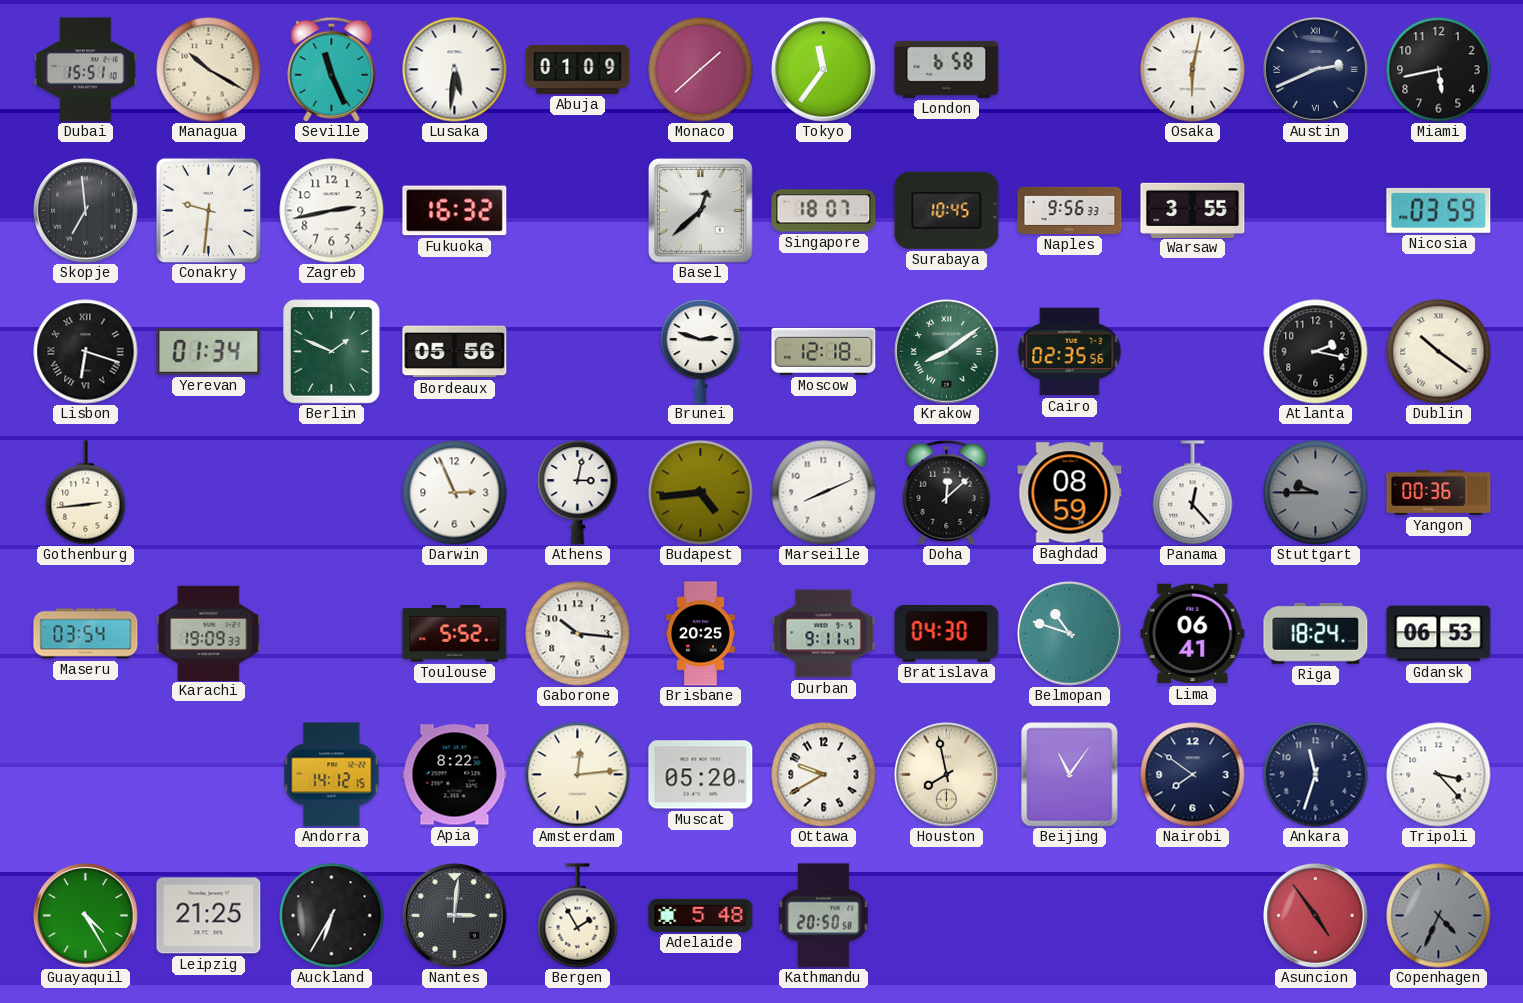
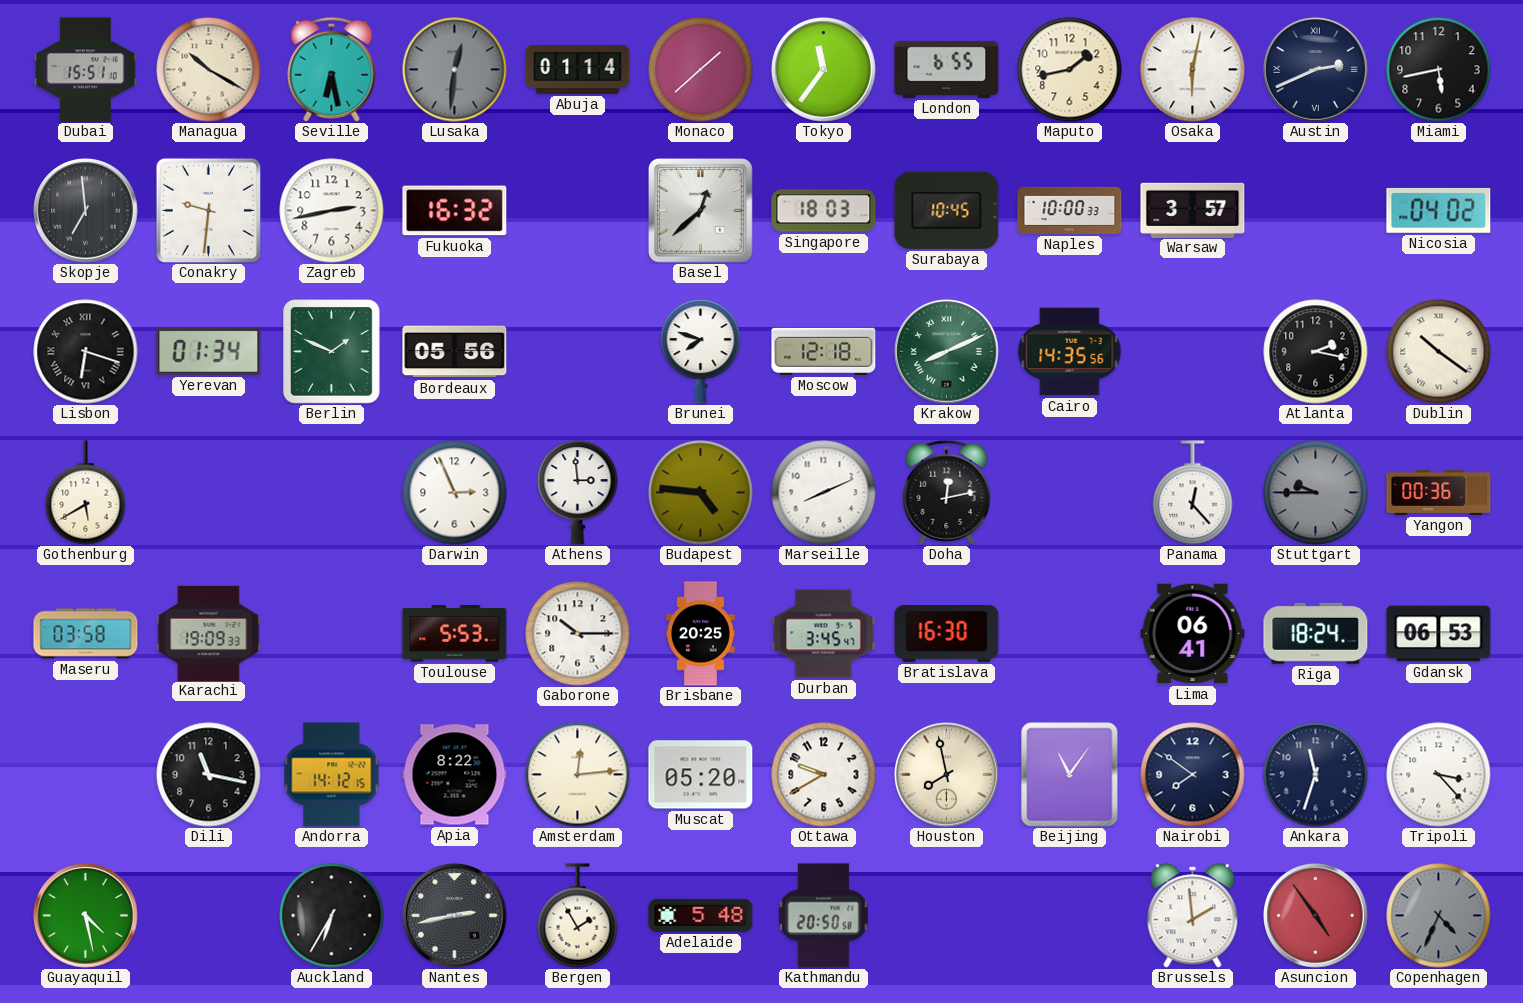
Seville: 11:26 -> 6:28 (332, 69)
Lusaka: 5:31 -> 12:31 (455, 70)
Lusaka dial: white -> grey (455, 70)
Abuja: 01:09 -> 01:14 (578, 69)
London: 6:58 -> 6:55 (947, 69)
Maputo: none -> 1:43 (1070, 70)
Singapore: 18:07 -> 18:03 (824, 211)
Naples: 9:56 -> 10:00 (1070, 210)
Warsaw: 3:55 -> 3:57 (1193, 210)
Nicosia: 03:59 -> 04:02 (1439, 210)
Brunei: 2:48 -> 7:48 (701, 352)
Krakow: 8:09 -> 8:11 (947, 352)
Cairo: 02:35 -> 14:35 (1070, 352)
Gothenburg: 2:44 -> 5:40 (86, 493)
Athens: 3:02 -> 2:59 (578, 493)
Budapest: 4:44 -> 4:46 (701, 493)
Doha: 12:08 -> 12:13 (947, 492)
Baghdad: 08:59 -> none (1070, 493)
Maseru: 03:54 -> 03:58 (86, 634)
Toulouse: 5:52 -> 5:53 (455, 634)
Gaborone: 10:16 -> 10:15 (578, 634)
Durban: 9:11 -> 3:45 (824, 634)
Bratislava: 04:30 -> 16:30 (947, 633)
Belmopan: 10:48 -> none (1070, 634)
Dili: none -> 11:17 (209, 775)
Guayaquil: 4:25 -> 4:28 (86, 916)
Leipzig: 21:25 -> none (209, 916)
Nantes: 3:01 -> 2:43 (455, 916)
Brussels: none -> 1:59 (1193, 916)
